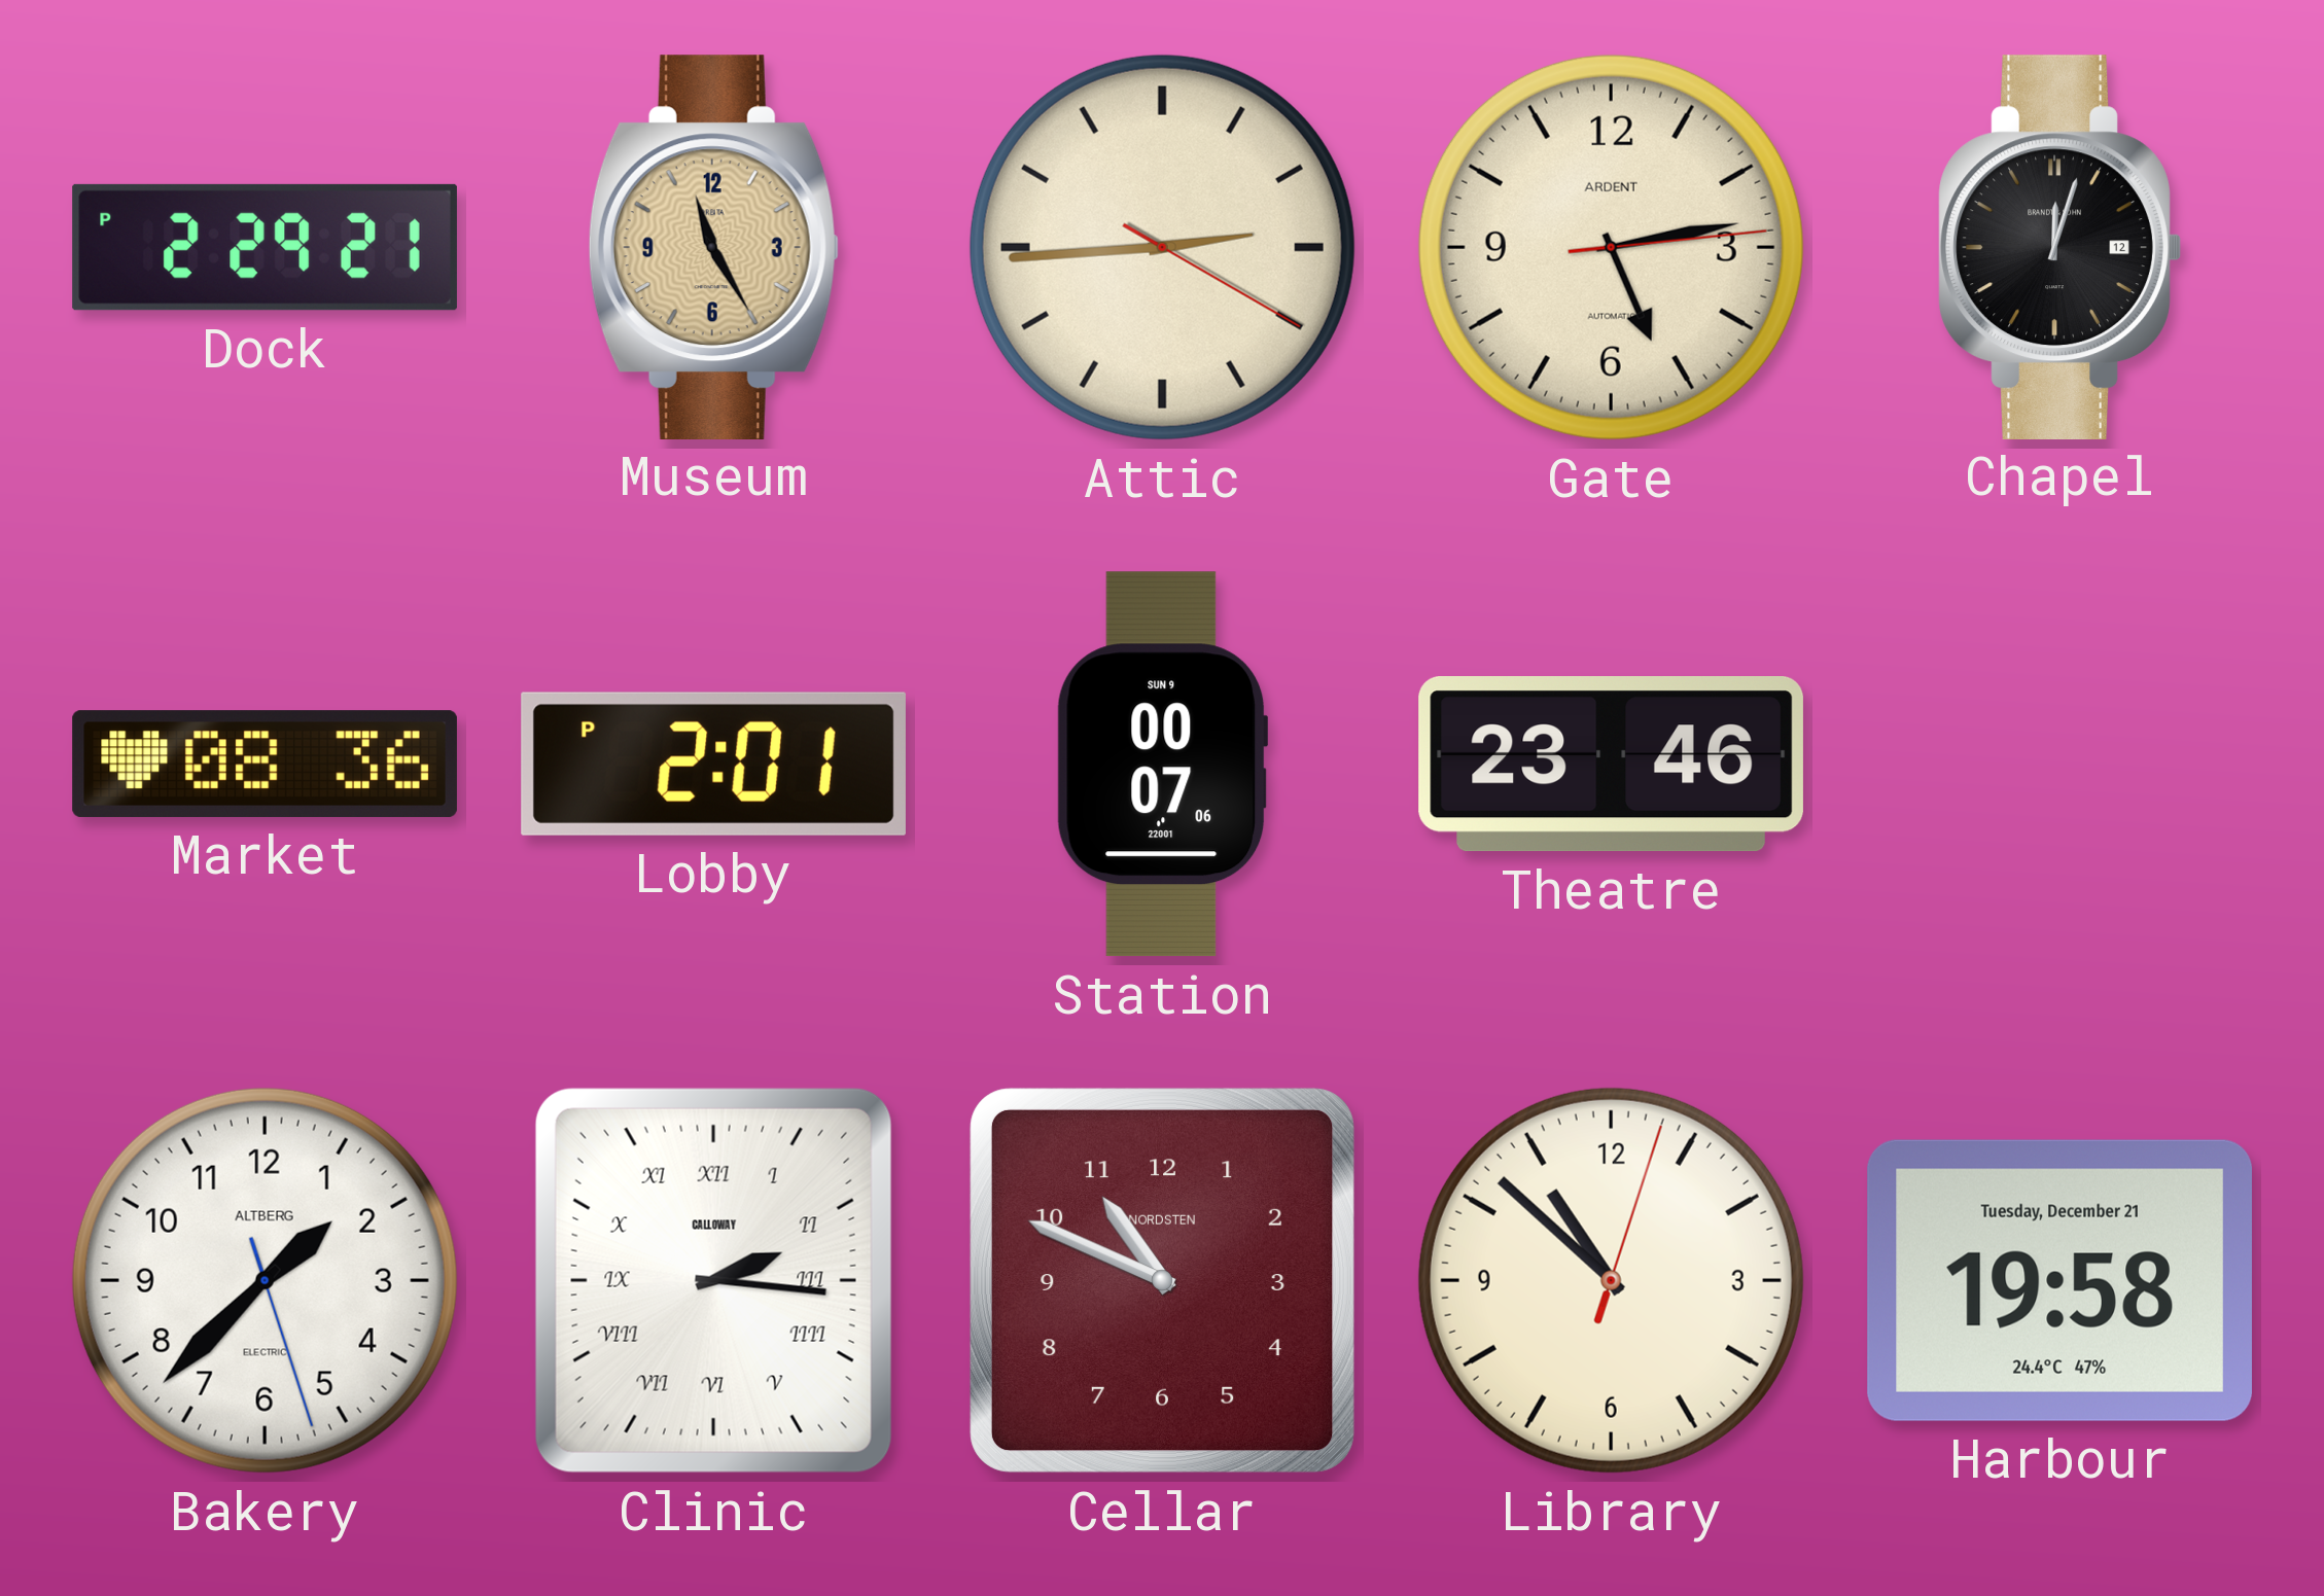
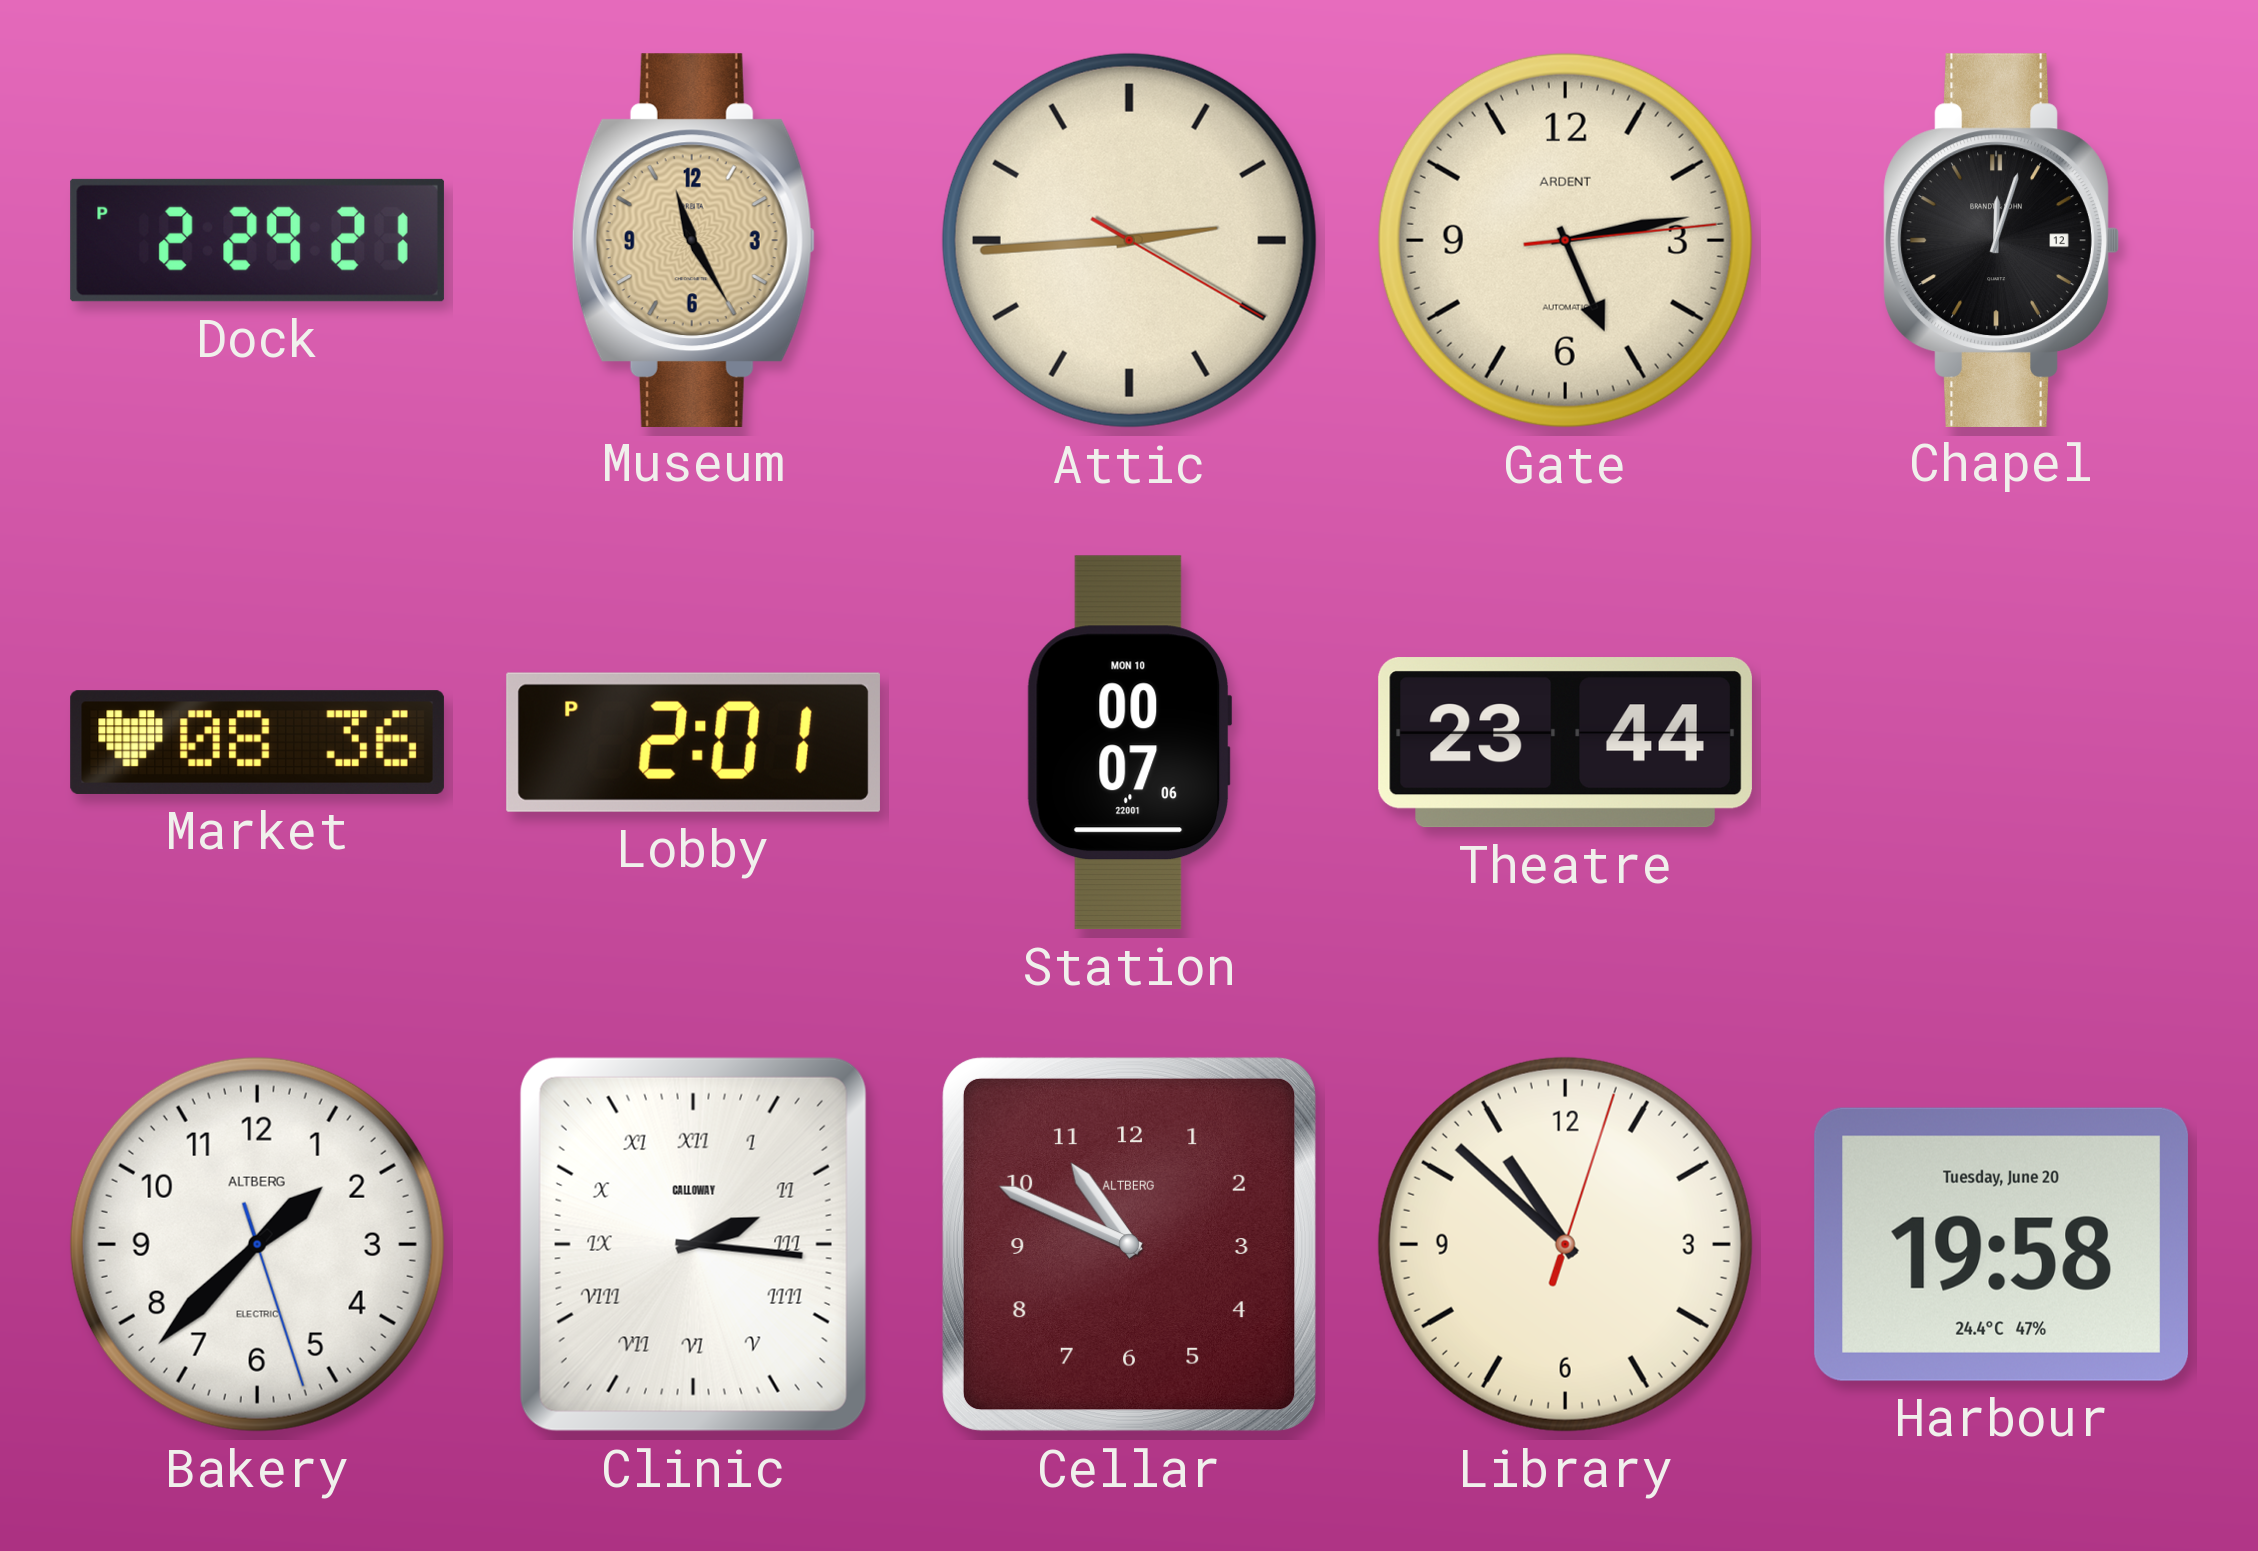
Station date: SUN 9 -> MON 10 (1129, 743)
Theatre: 23:46 -> 23:44 (1565, 743)
Cellar brand: NORDSTEN -> ALTBERG (1129, 1244)
Harbour date: Tuesday, December 21 -> Tuesday, June 20 (2001, 1244)
